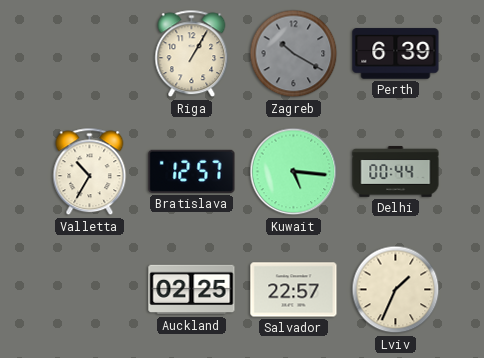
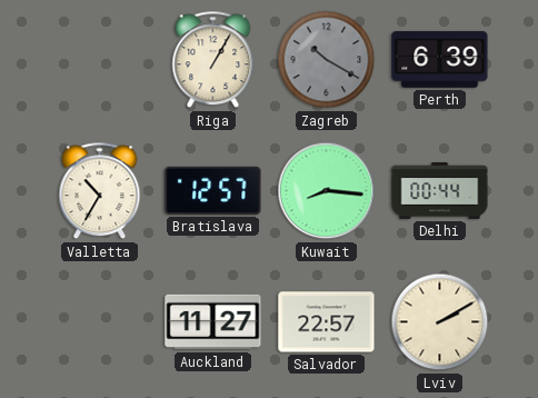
Kuwait: 5:16 -> 8:16 (327, 191)
Auckland: 02:25 -> 11:27 (213, 322)
Lviv: 1:34 -> 2:10 (440, 322)
